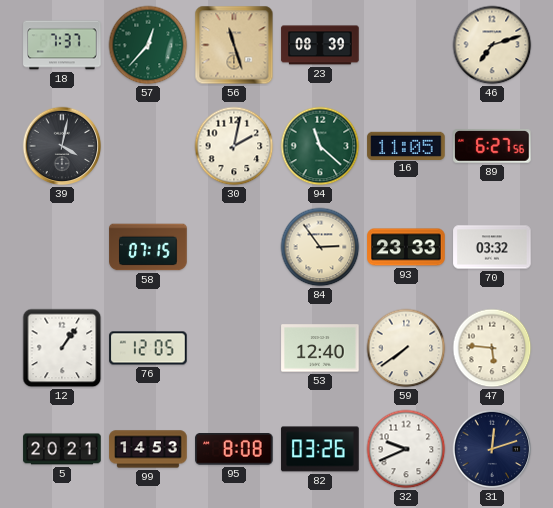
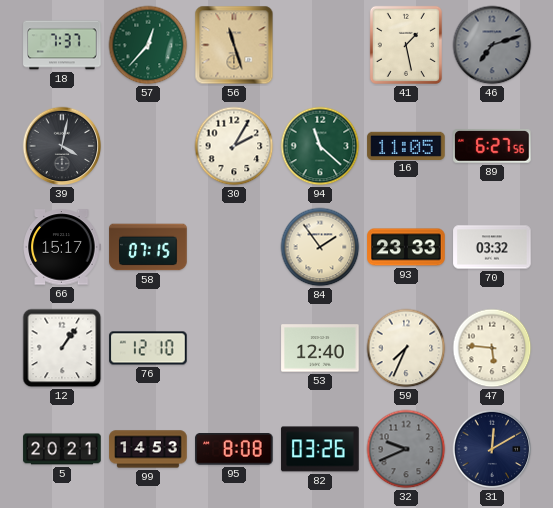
23: 08:39 -> none (320, 45)
41: none -> 1:28 (406, 45)
46 dial: cream -> grey (492, 45)
30: 2:02 -> 2:05 (234, 146)
66: none -> 15:17 (62, 247)
84: 2:54 -> 1:54 (320, 247)
76: 12:05 -> 12:10 (148, 348)
59: 7:39 -> 7:34 (406, 348)
32 dial: white -> grey (406, 449)
31: 12:12 -> 12:10 (492, 449)
